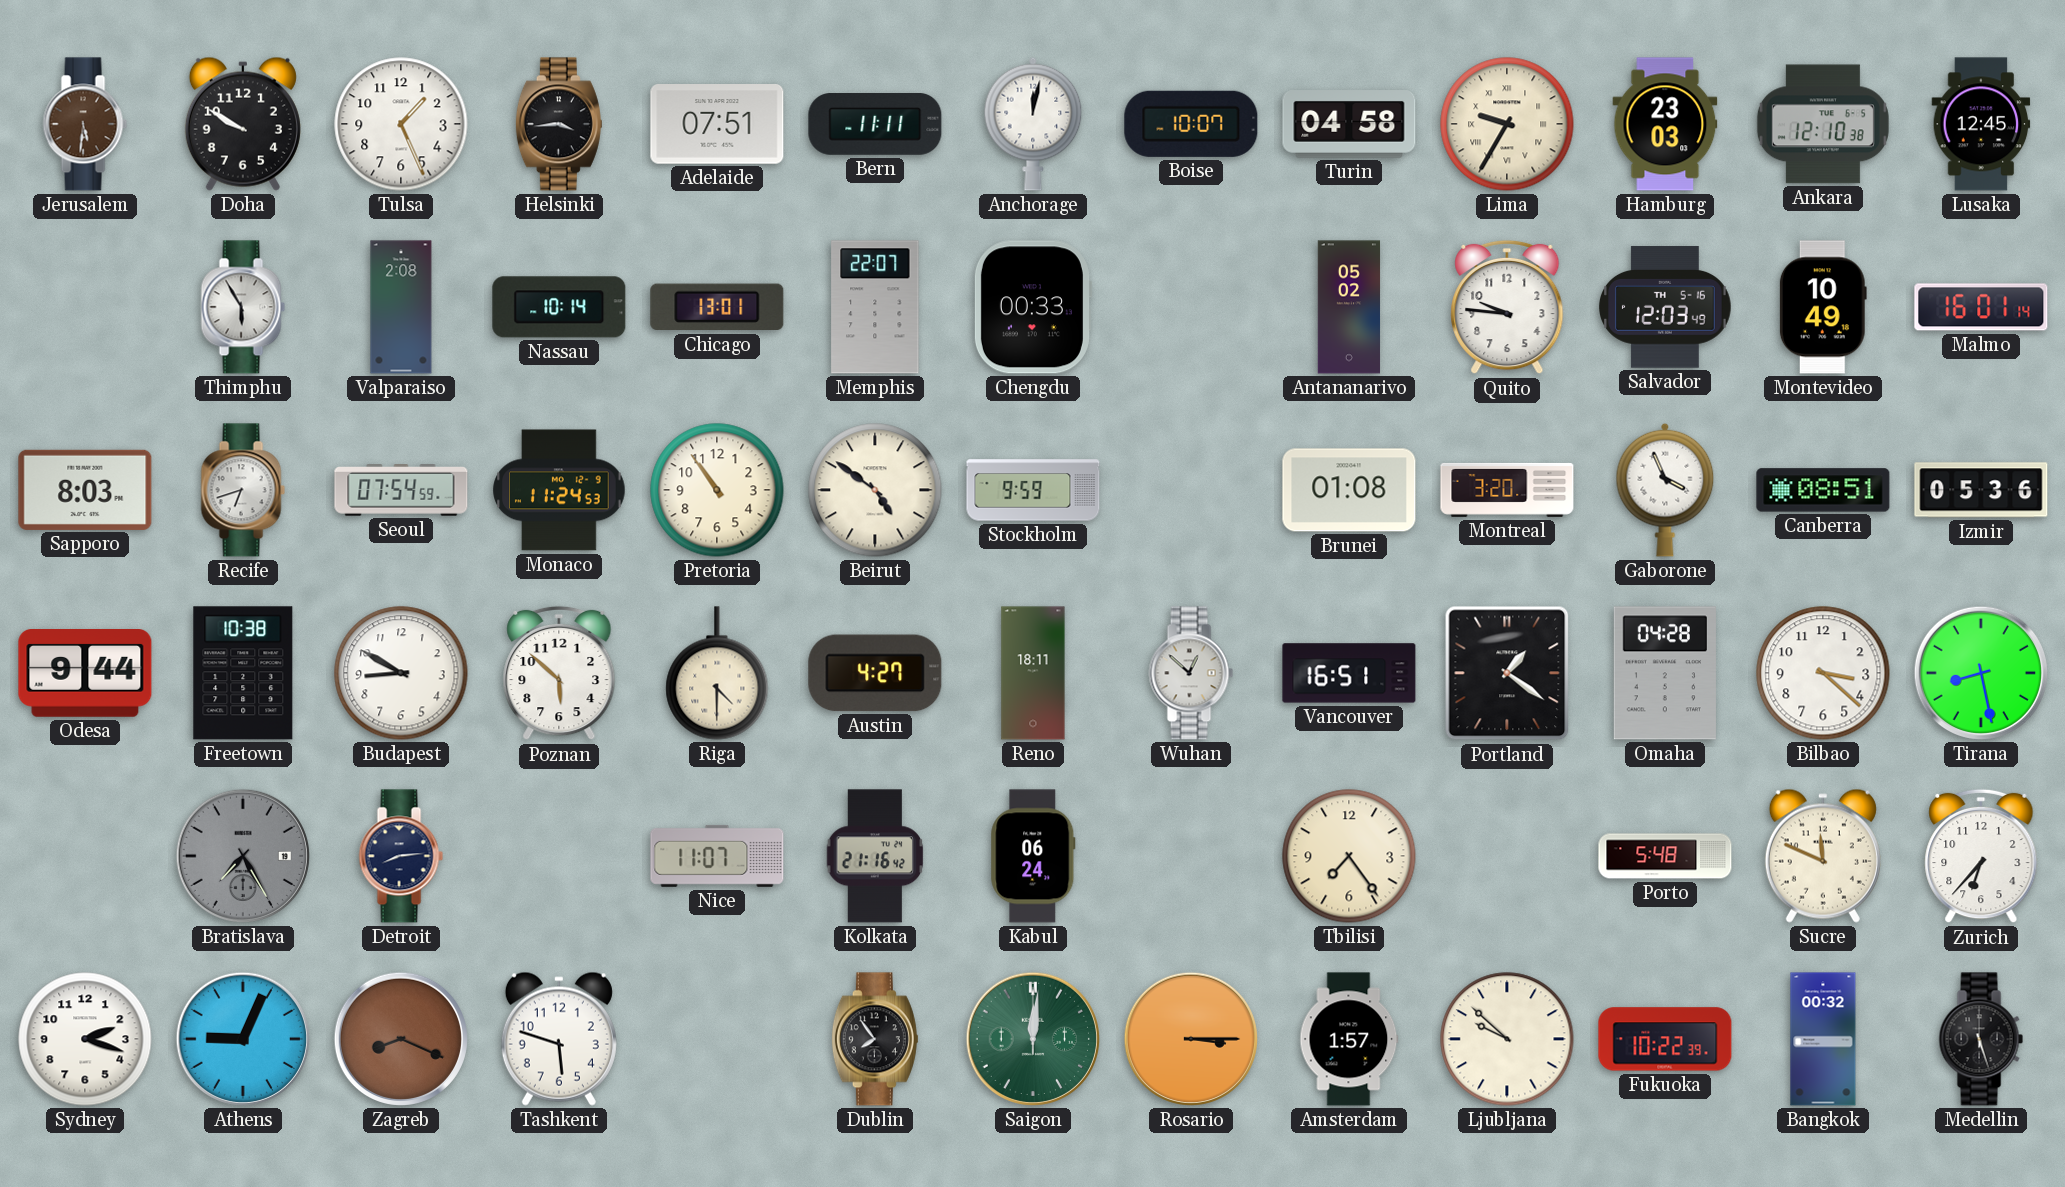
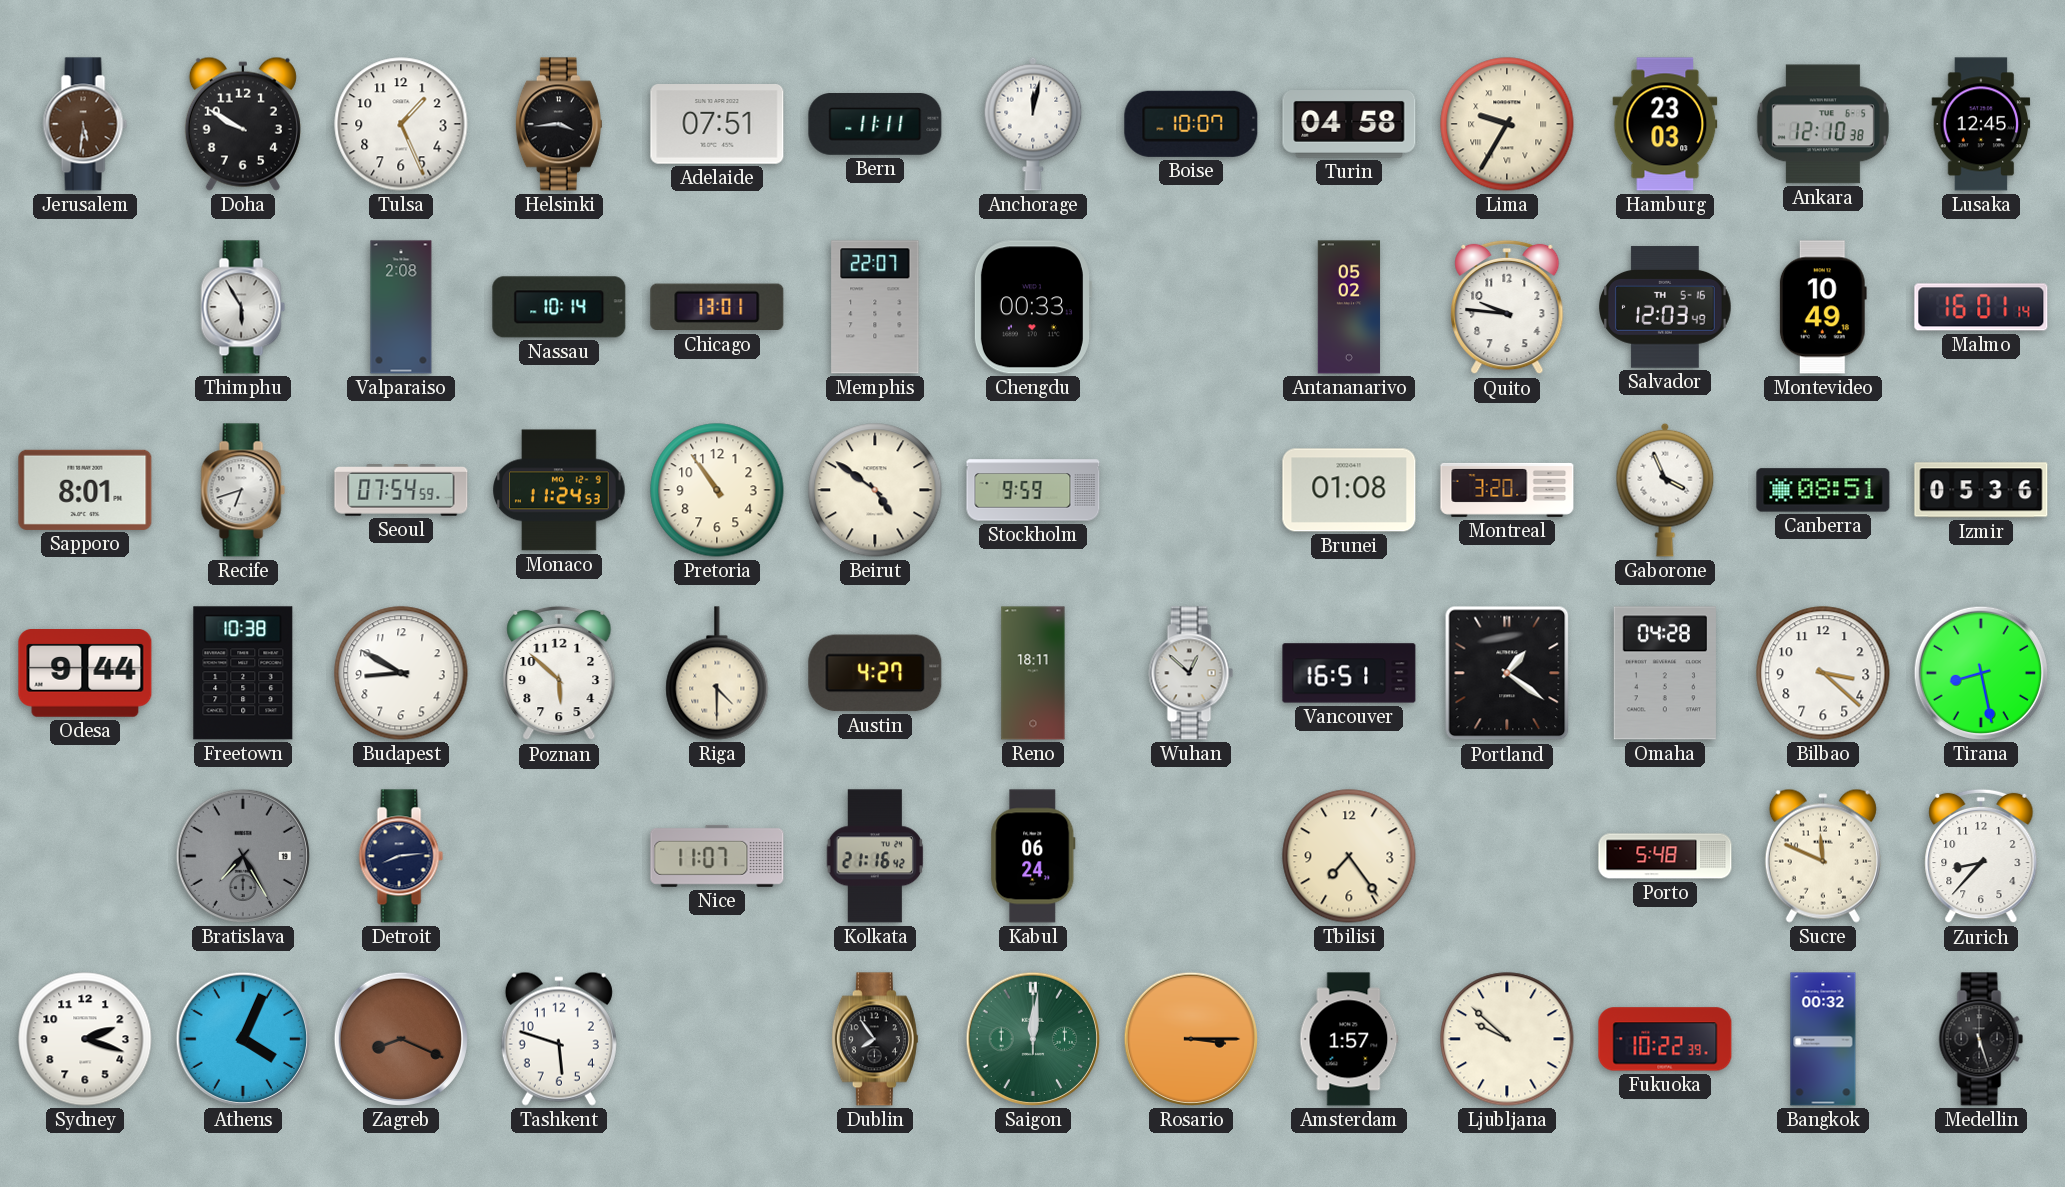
Sapporo: 8:03 -> 8:01 (85, 490)
Zurich: 6:37 -> 8:37 (1981, 856)
Athens: 9:04 -> 4:04 (243, 1039)
